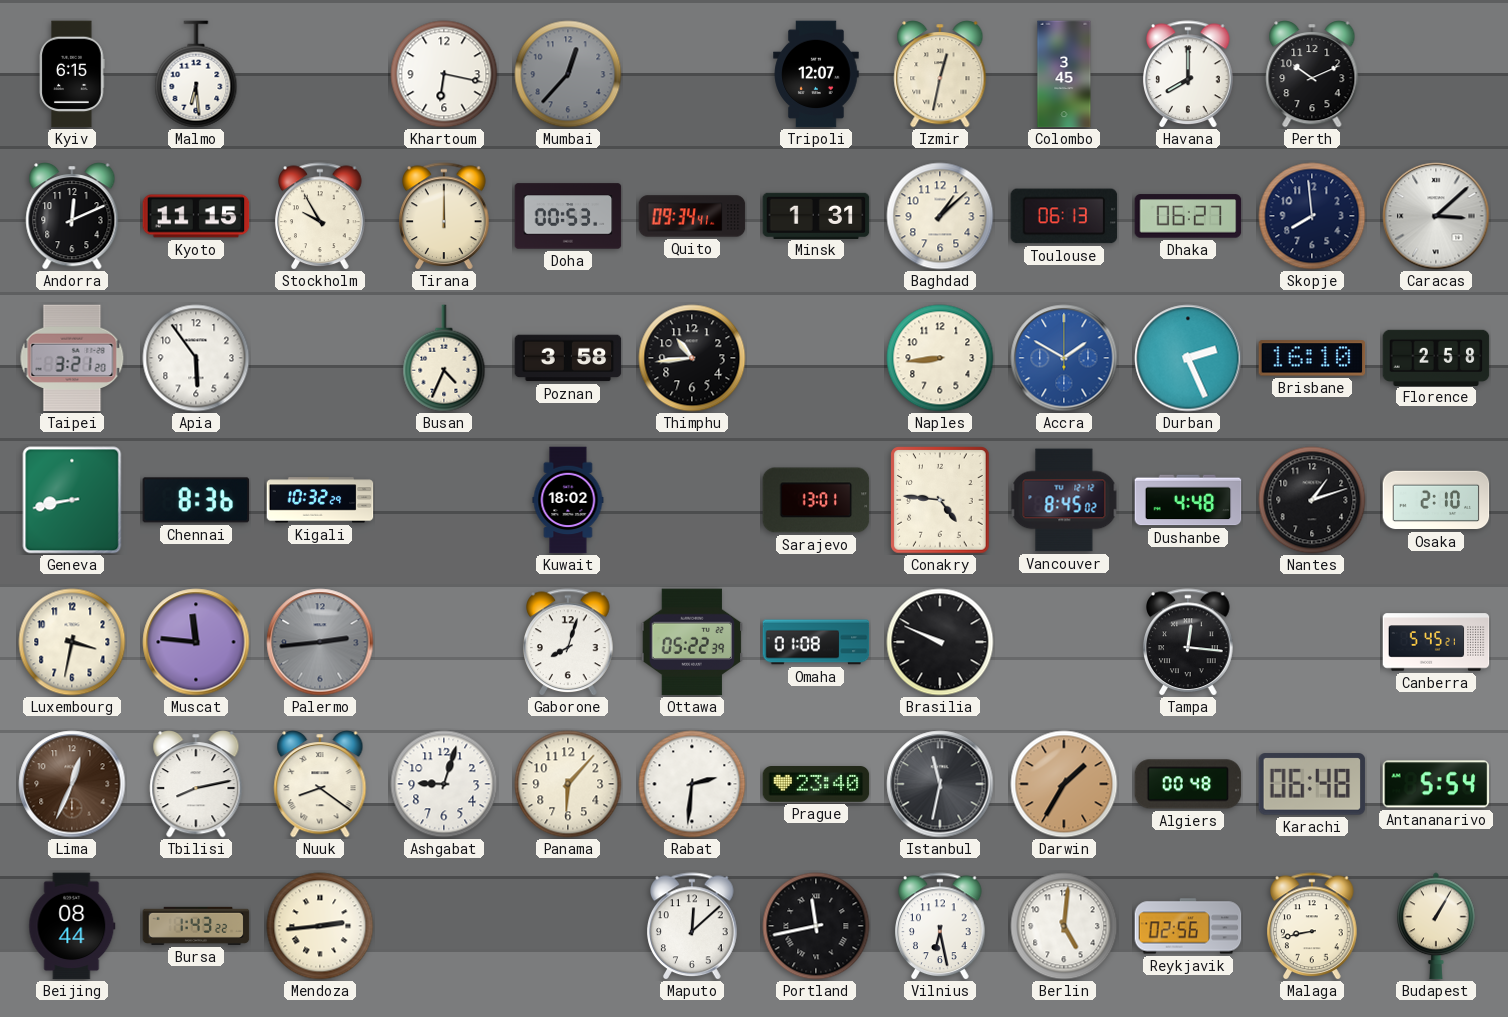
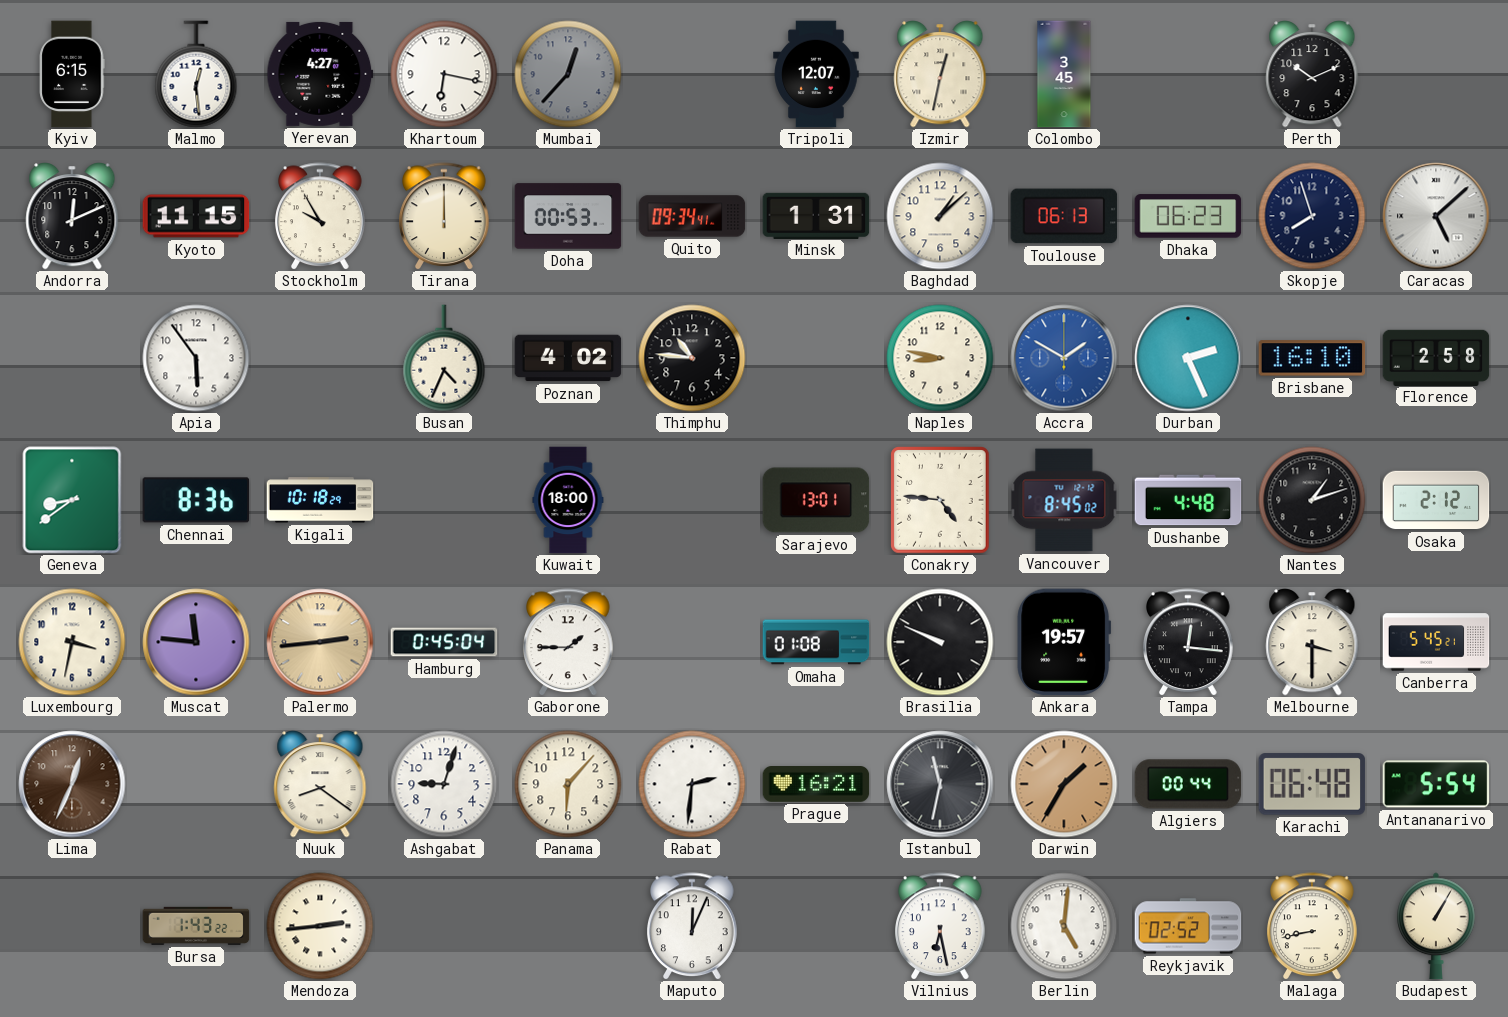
Malmo: 6:29 -> 12:29 (196, 74)
Yerevan: none -> 4:27 (320, 74)
Havana: 8:00 -> none (1188, 74)
Dhaka: 06:27 -> 06:23 (1188, 216)
Skopje: 7:59 -> 7:57 (1312, 216)
Caracas: 3:08 -> 5:08 (1436, 216)
Taipei: 3:21 -> none (72, 358)
Poznan: 3:58 -> 4:02 (568, 358)
Thimphu: 10:44 -> 10:46 (692, 358)
Naples: 8:44 -> 8:47 (940, 358)
Geneva: 8:43 -> 8:39 (72, 500)
Kigali: 10:32 -> 10:18 (320, 500)
Kuwait: 18:02 -> 18:00 (568, 500)
Osaka: 2:10 -> 2:12 (1436, 500)
Palermo dial: grey -> champagne (320, 642)
Hamburg: none -> 0:45 (444, 642)
Gaborone: 8:03 -> 1:45 (568, 642)
Ottawa: 05:22 -> none (692, 642)
Ankara: none -> 19:57 (1064, 642)
Melbourne: none -> 3:30 (1312, 642)
Tbilisi: 8:13 -> none (196, 784)
Prague: 23:40 -> 16:21 (816, 785)
Algiers: 00:48 -> 00:44 (1188, 784)
Beijing: 08:44 -> none (72, 926)
Maputo: 12:08 -> 12:04 (692, 926)
Portland: 11:43 -> none (816, 926)
Reykjavik: 02:56 -> 02:52 (1188, 926)
